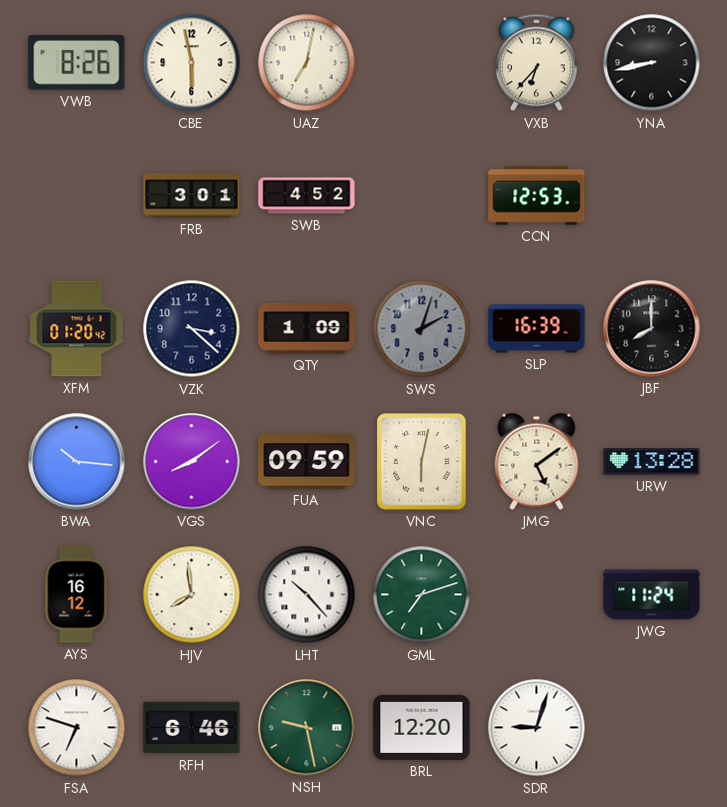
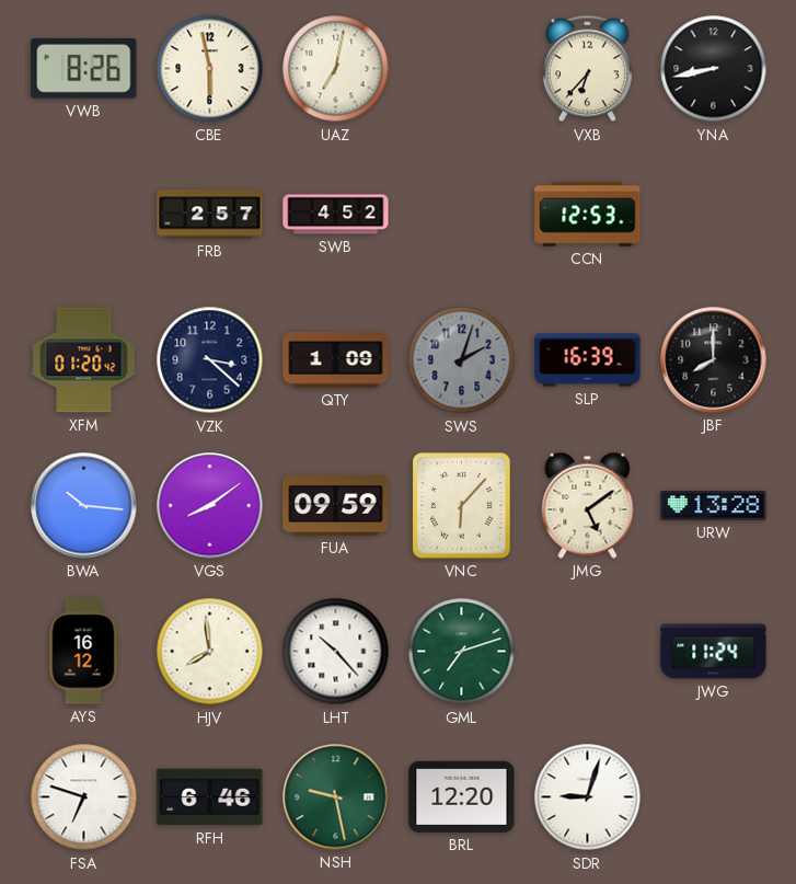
FRB: 3:01 -> 2:57 (210, 215)
VNC: 6:02 -> 6:07 (462, 506)
